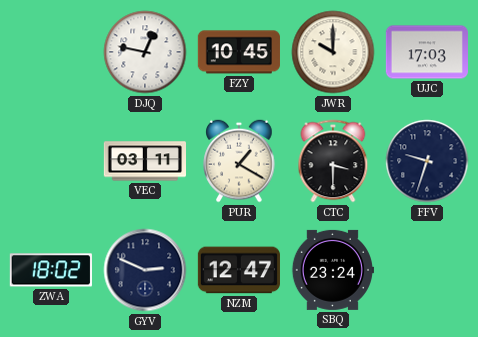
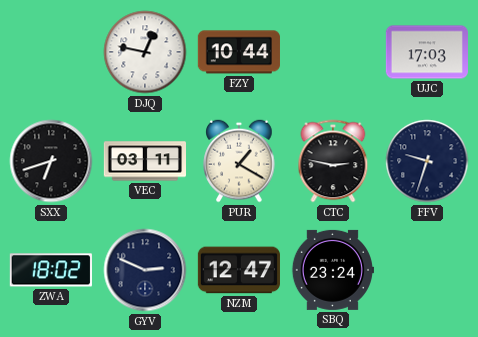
FZY: 10:45 -> 10:44 (239, 52)
JWR: 10:00 -> none (333, 52)
SXX: none -> 6:42 (51, 161)
CTC: 3:30 -> 2:47 (333, 161)
